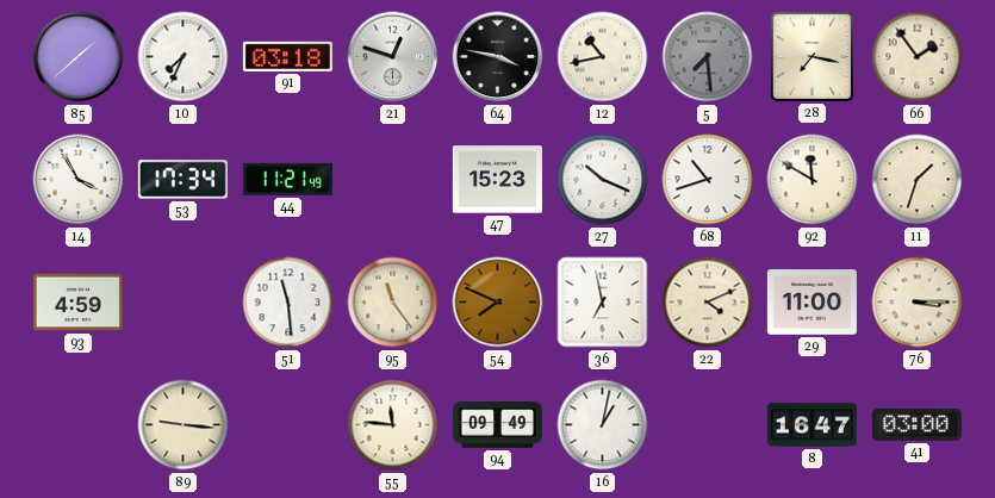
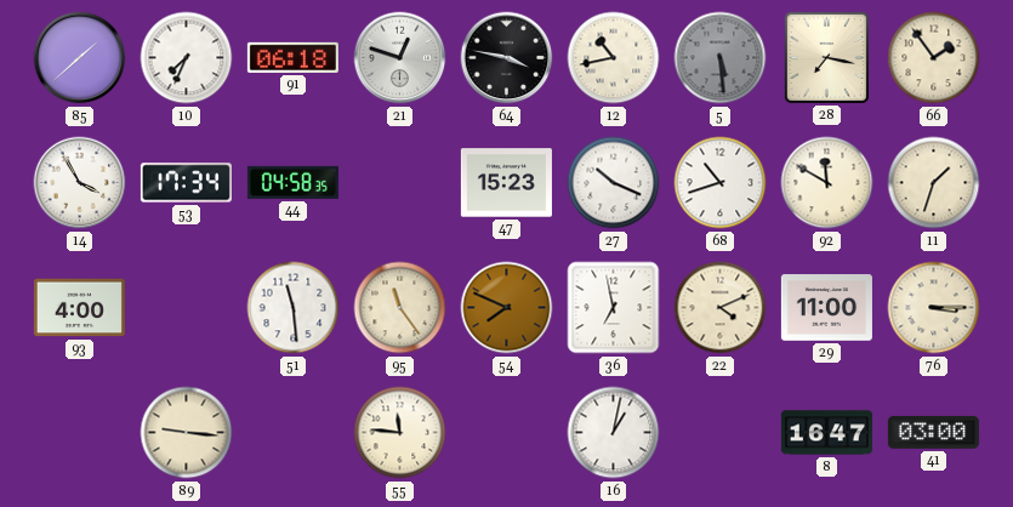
91: 03:18 -> 06:18 (292, 57)
5: 7:29 -> 5:29 (721, 58)
44: 11:21 -> 04:58 (292, 182)
93: 4:59 -> 4:00 (79, 308)
94: 09:49 -> none (497, 425)
